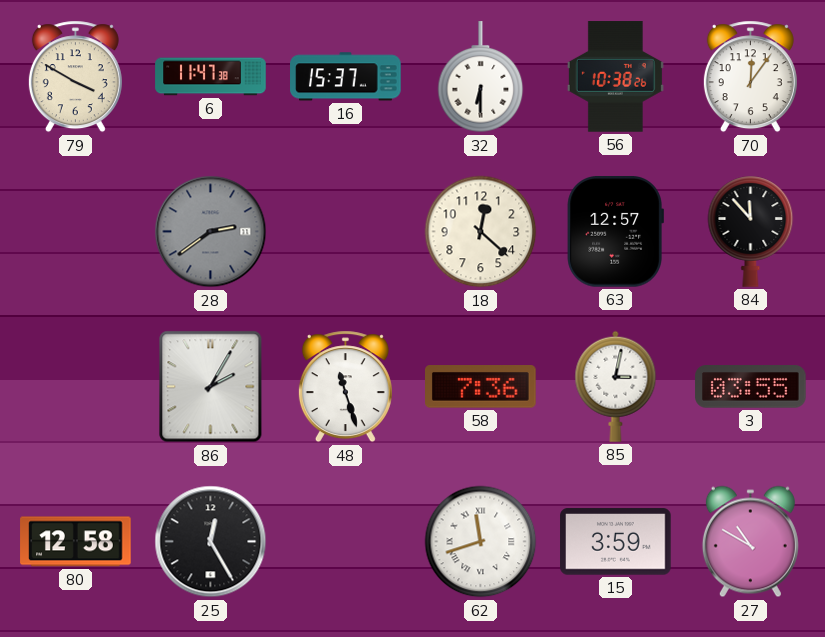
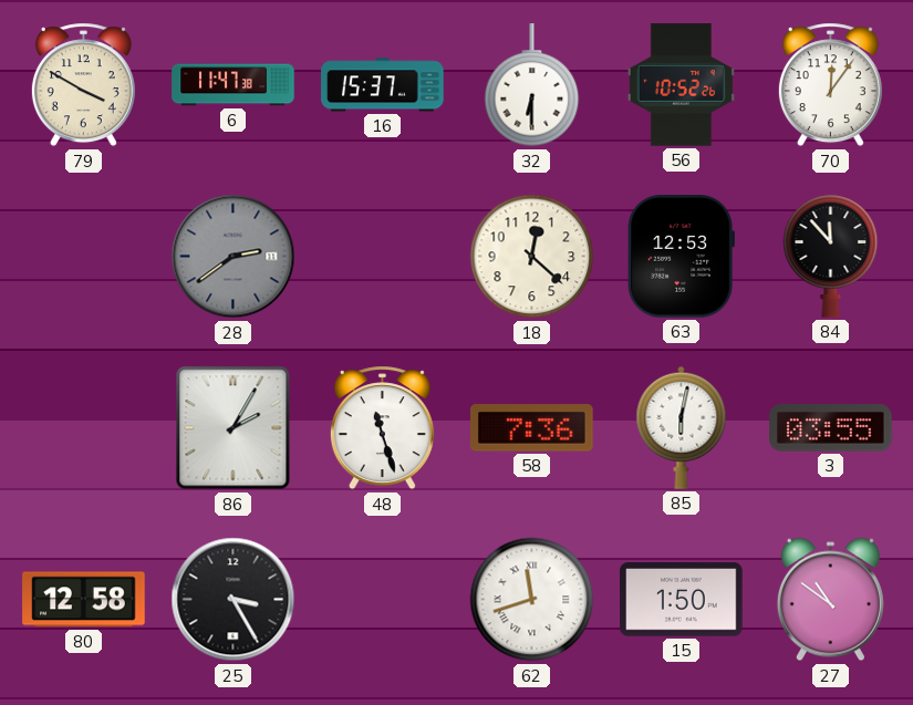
56: 10:38 -> 10:52 (681, 85)
63: 12:57 -> 12:53 (681, 257)
85: 3:02 -> 6:02 (682, 427)
25: 12:25 -> 3:25 (234, 600)
15: 3:59 -> 1:50 (682, 600)
27: 10:50 -> 10:51 (830, 600)
